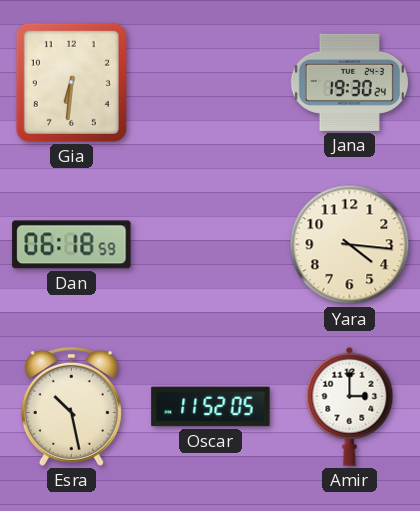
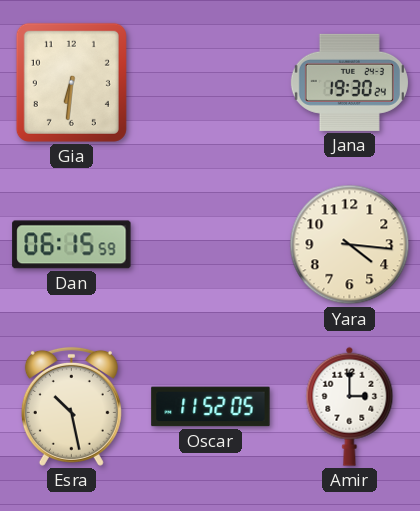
Dan: 06:18 -> 06:15 (72, 245)
